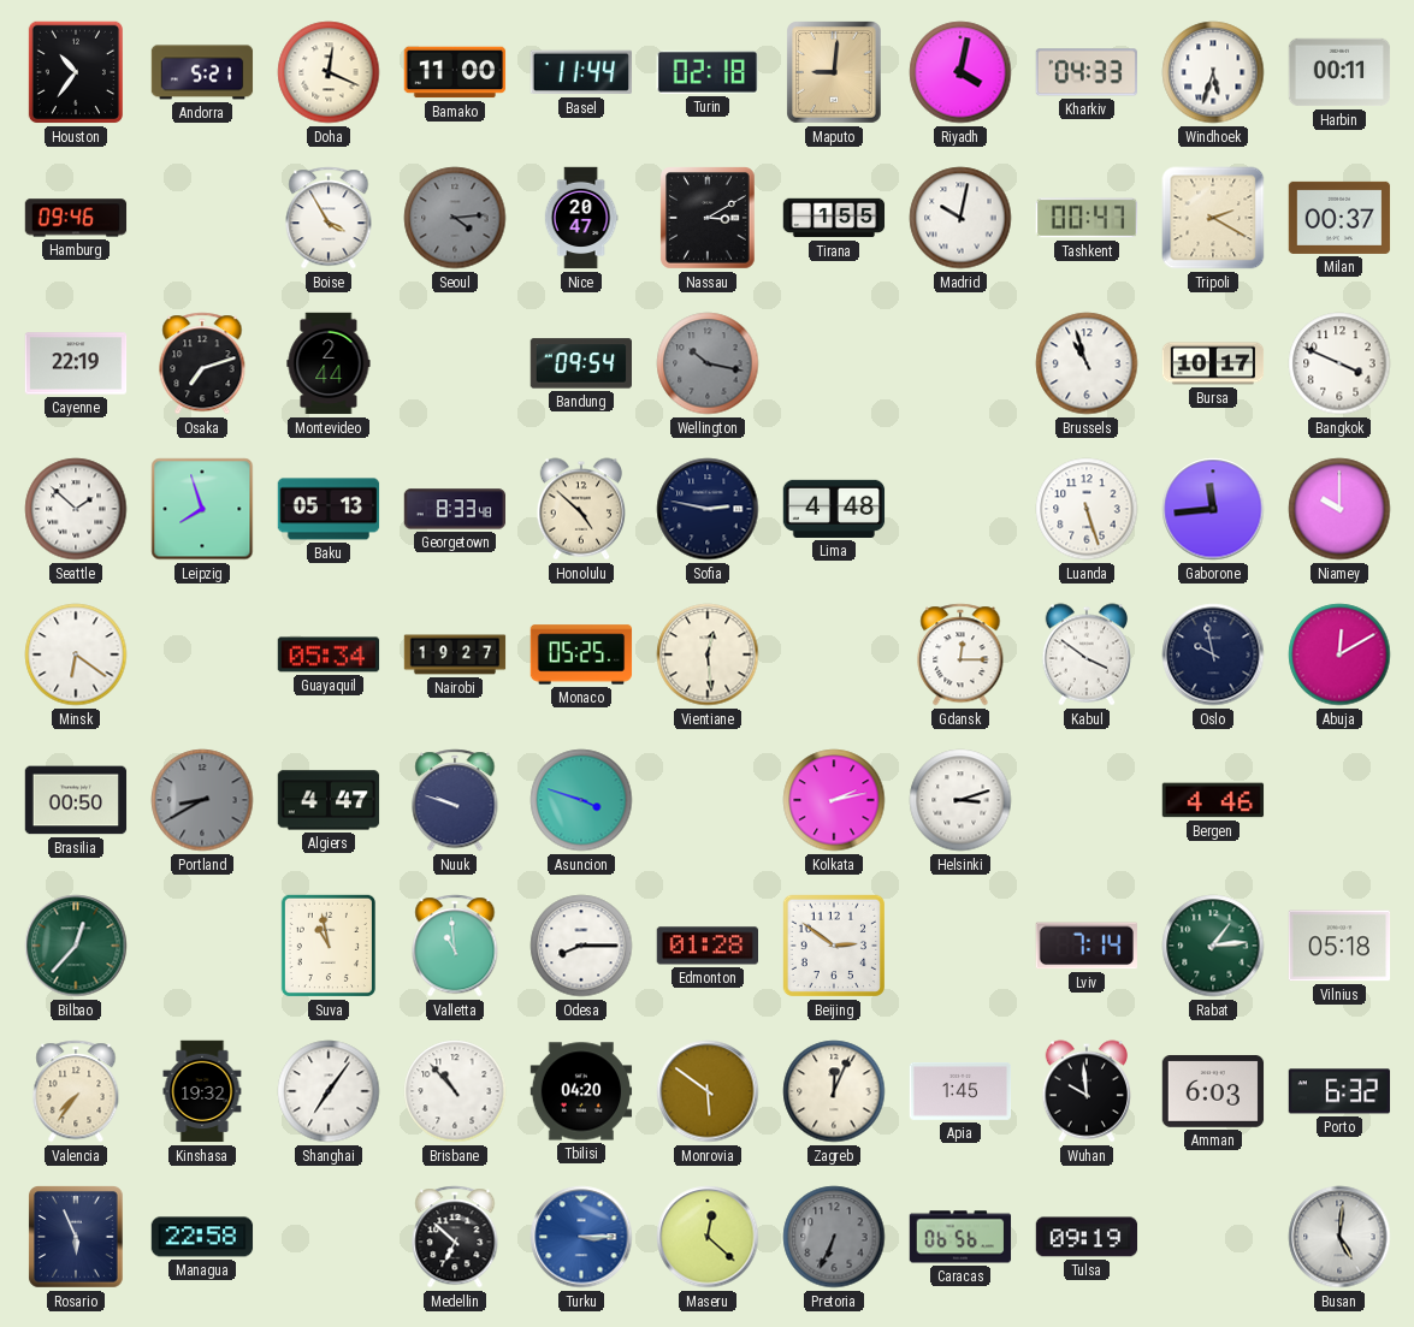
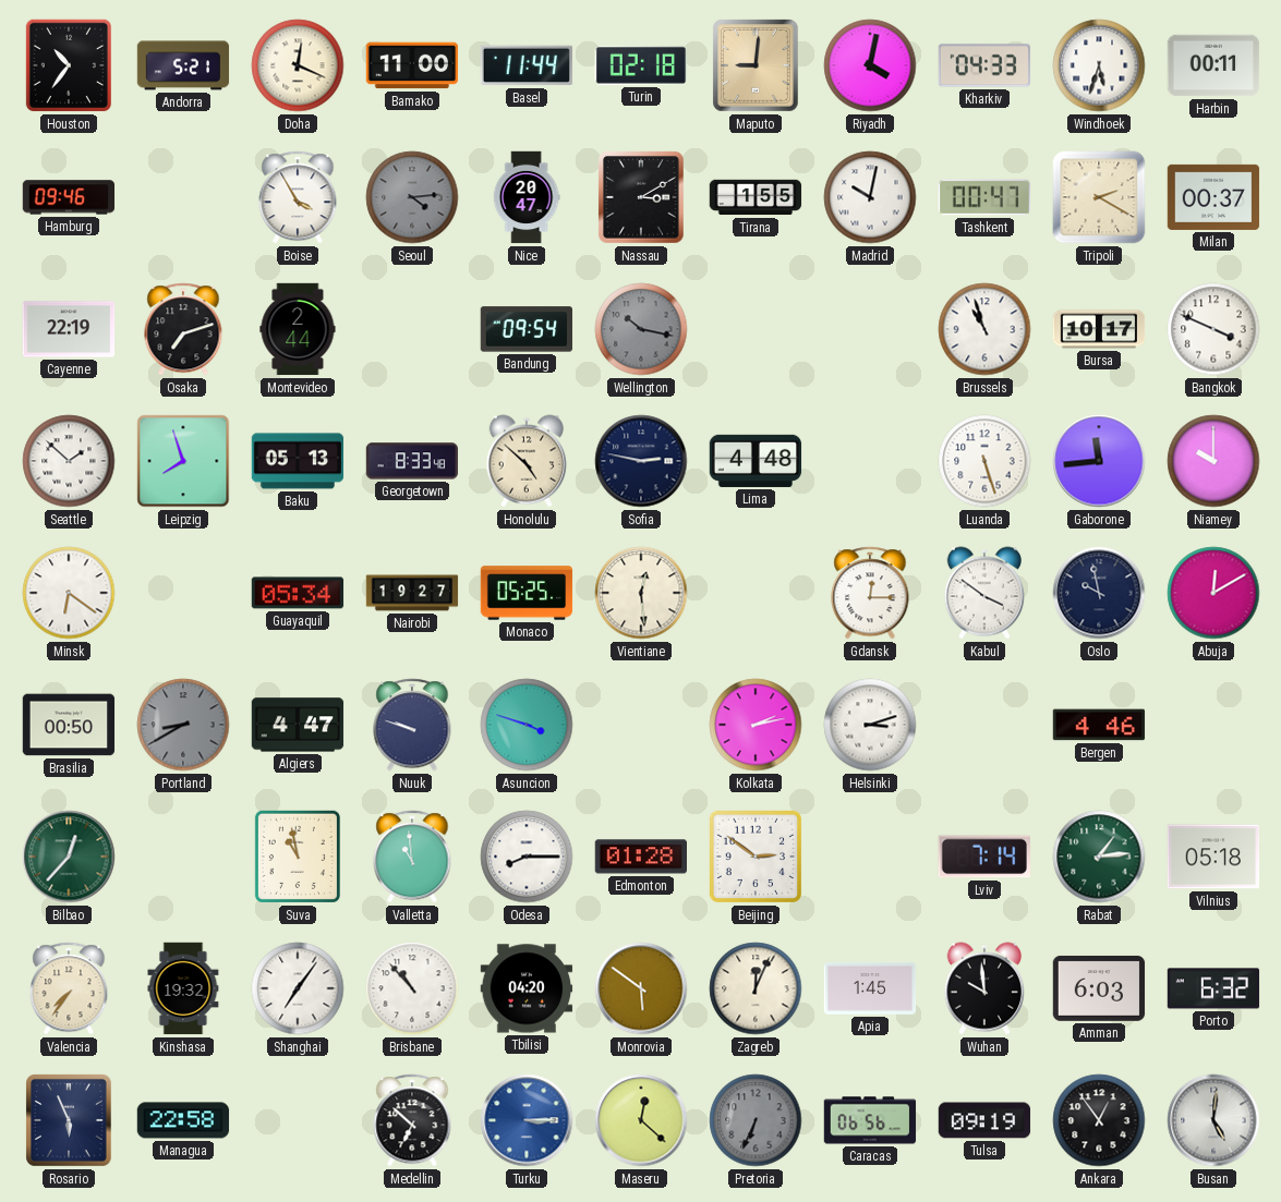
Ankara: none -> 12:54 (1099, 1120)
